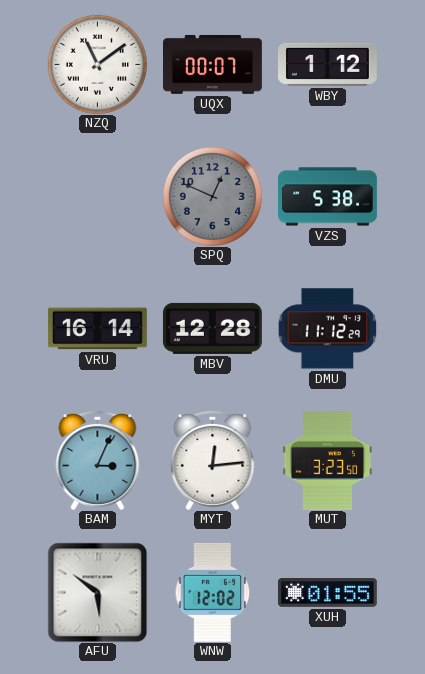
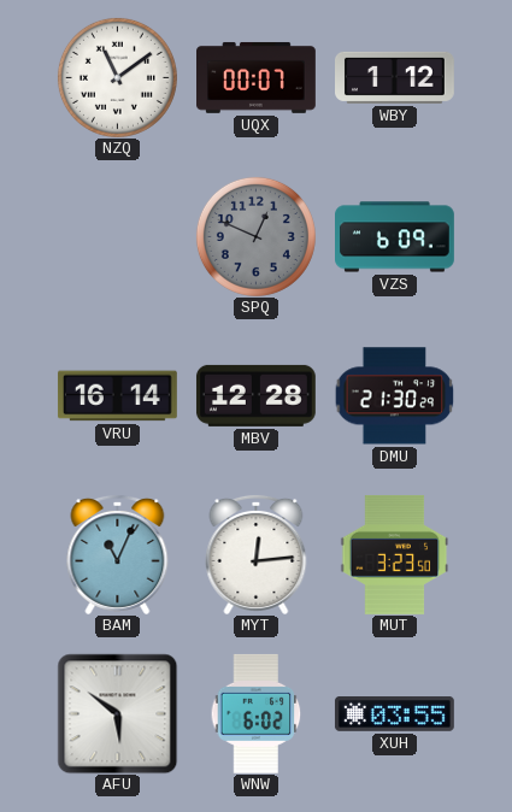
VZS: 5:38 -> 6:09 (395, 237)
DMU: 11:12 -> 21:30 (394, 396)
BAM: 3:04 -> 11:04 (118, 554)
WNW: 12:02 -> 6:02 (257, 713)
XUH: 01:55 -> 03:55 (394, 714)
